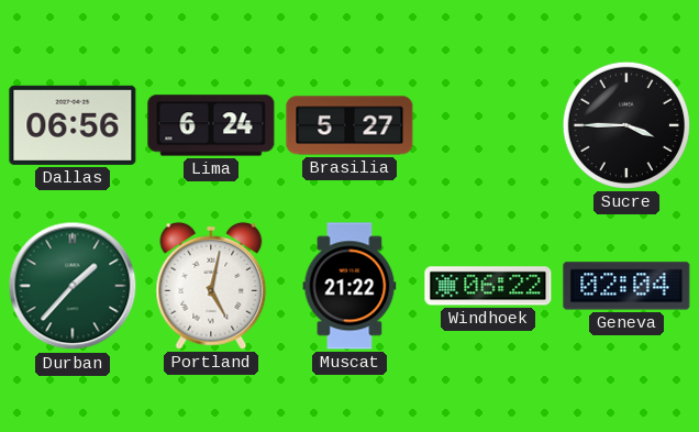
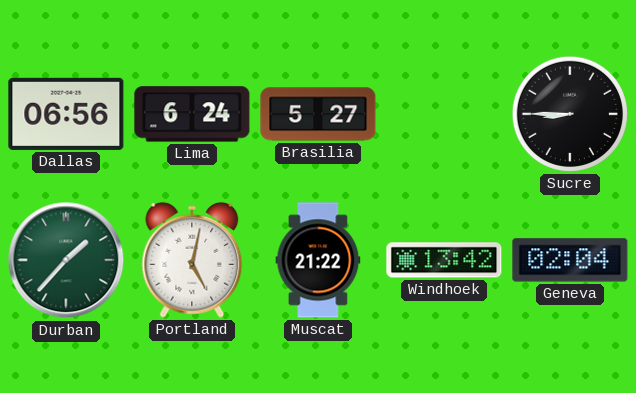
Sucre: 3:45 -> 8:45 (570, 114)
Windhoek: 06:22 -> 13:42 (444, 260)
